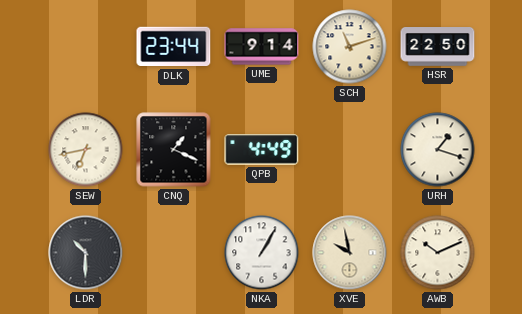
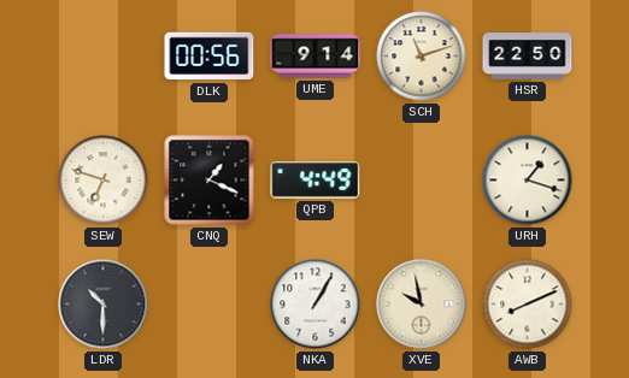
DLK: 23:44 -> 00:56 (210, 57)
SEW: 6:43 -> 6:48 (104, 181)
AWB: 10:11 -> 8:11 (528, 305)
